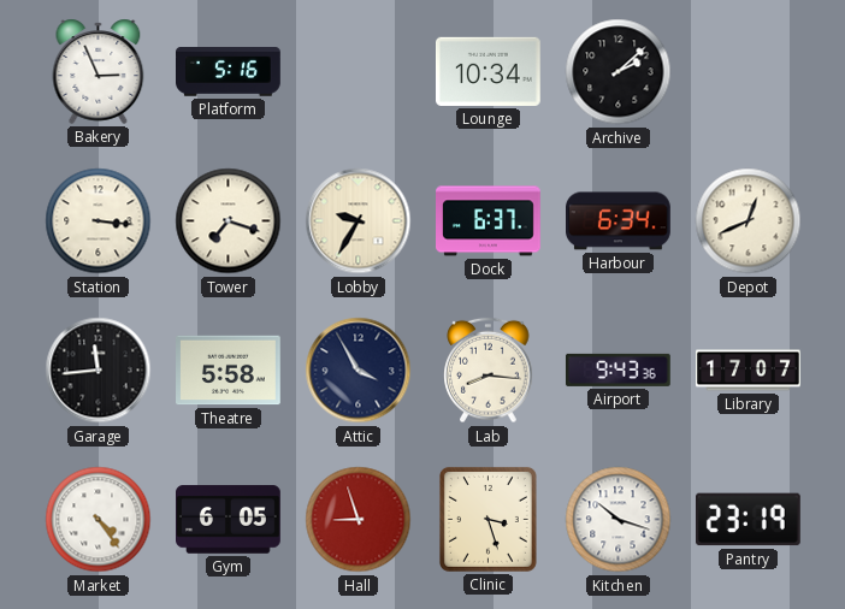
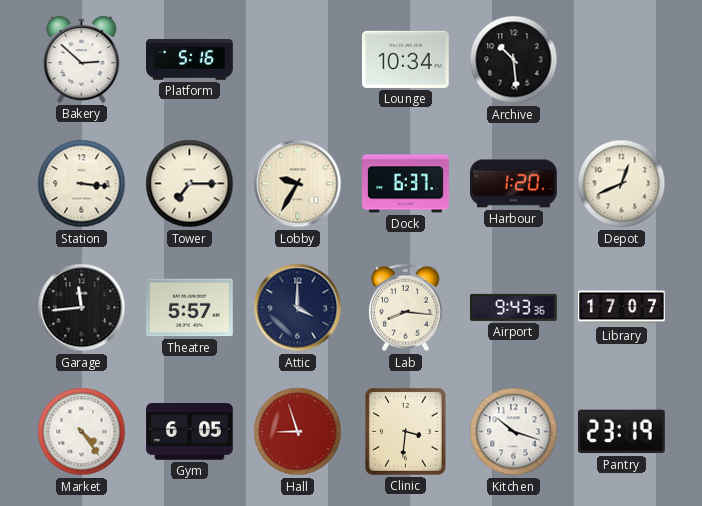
Bakery: 2:56 -> 2:52 (82, 59)
Archive: 2:08 -> 10:29 (514, 60)
Tower: 7:18 -> 7:15 (190, 184)
Harbour: 6:34 -> 1:20 (514, 184)
Theatre: 5:58 -> 5:57 (190, 308)
Attic: 3:55 -> 4:00 (298, 308)
Clinic: 3:27 -> 3:31 (405, 431)
